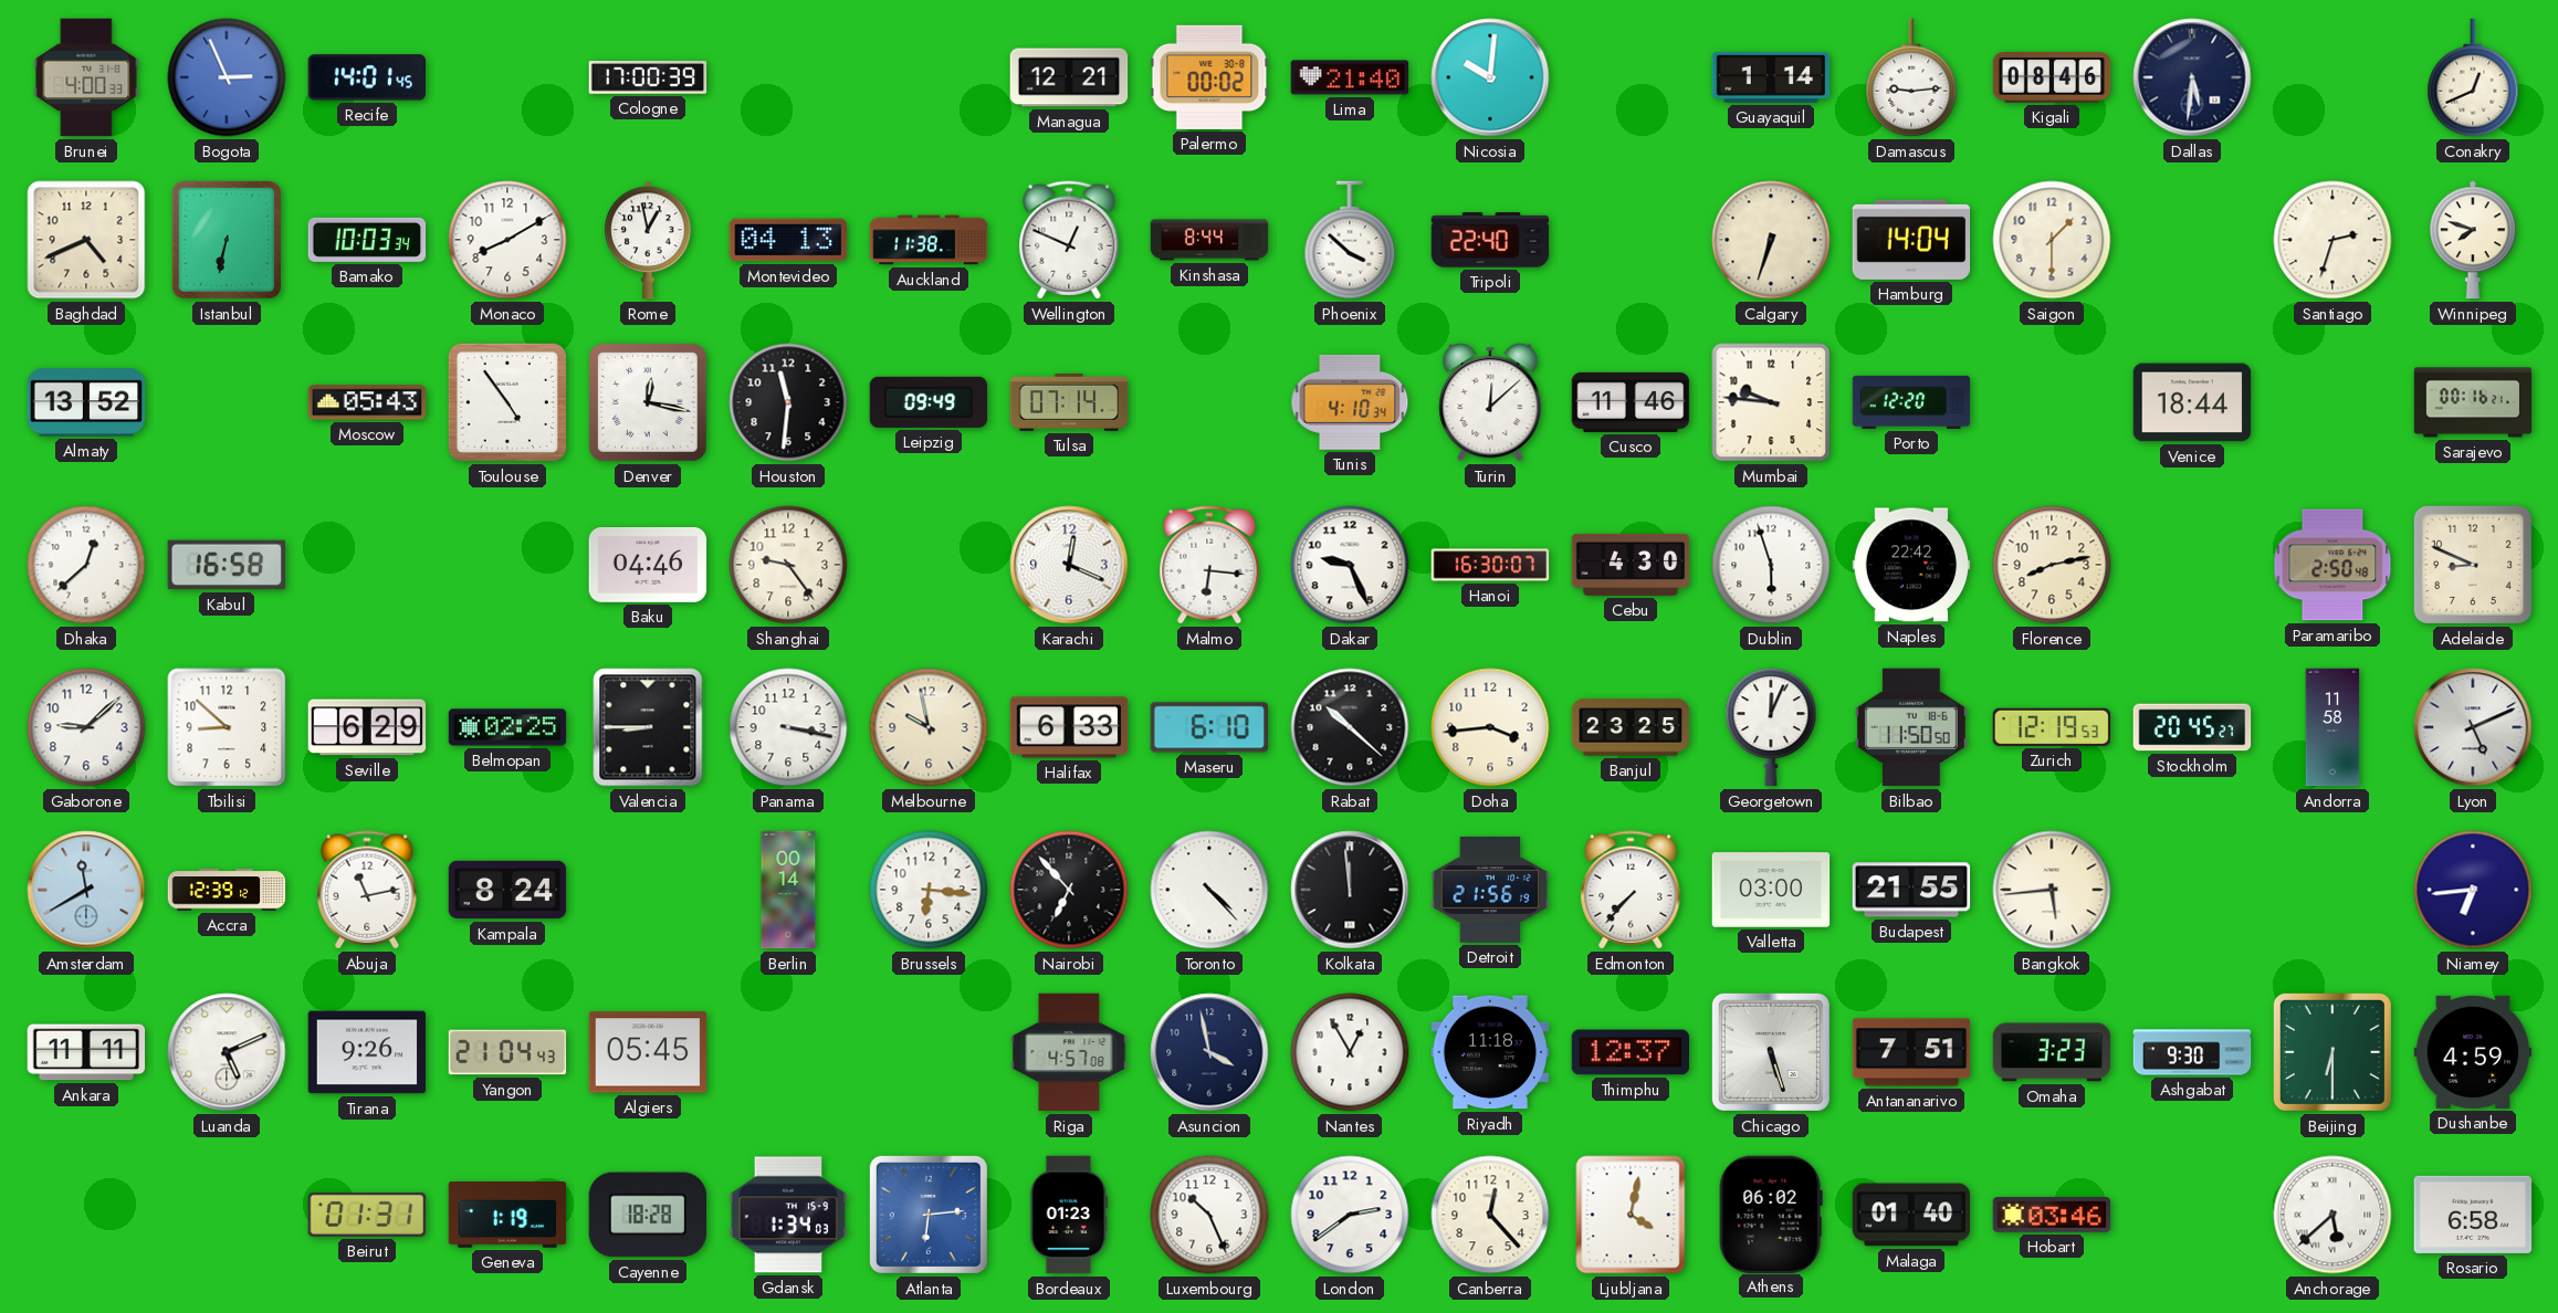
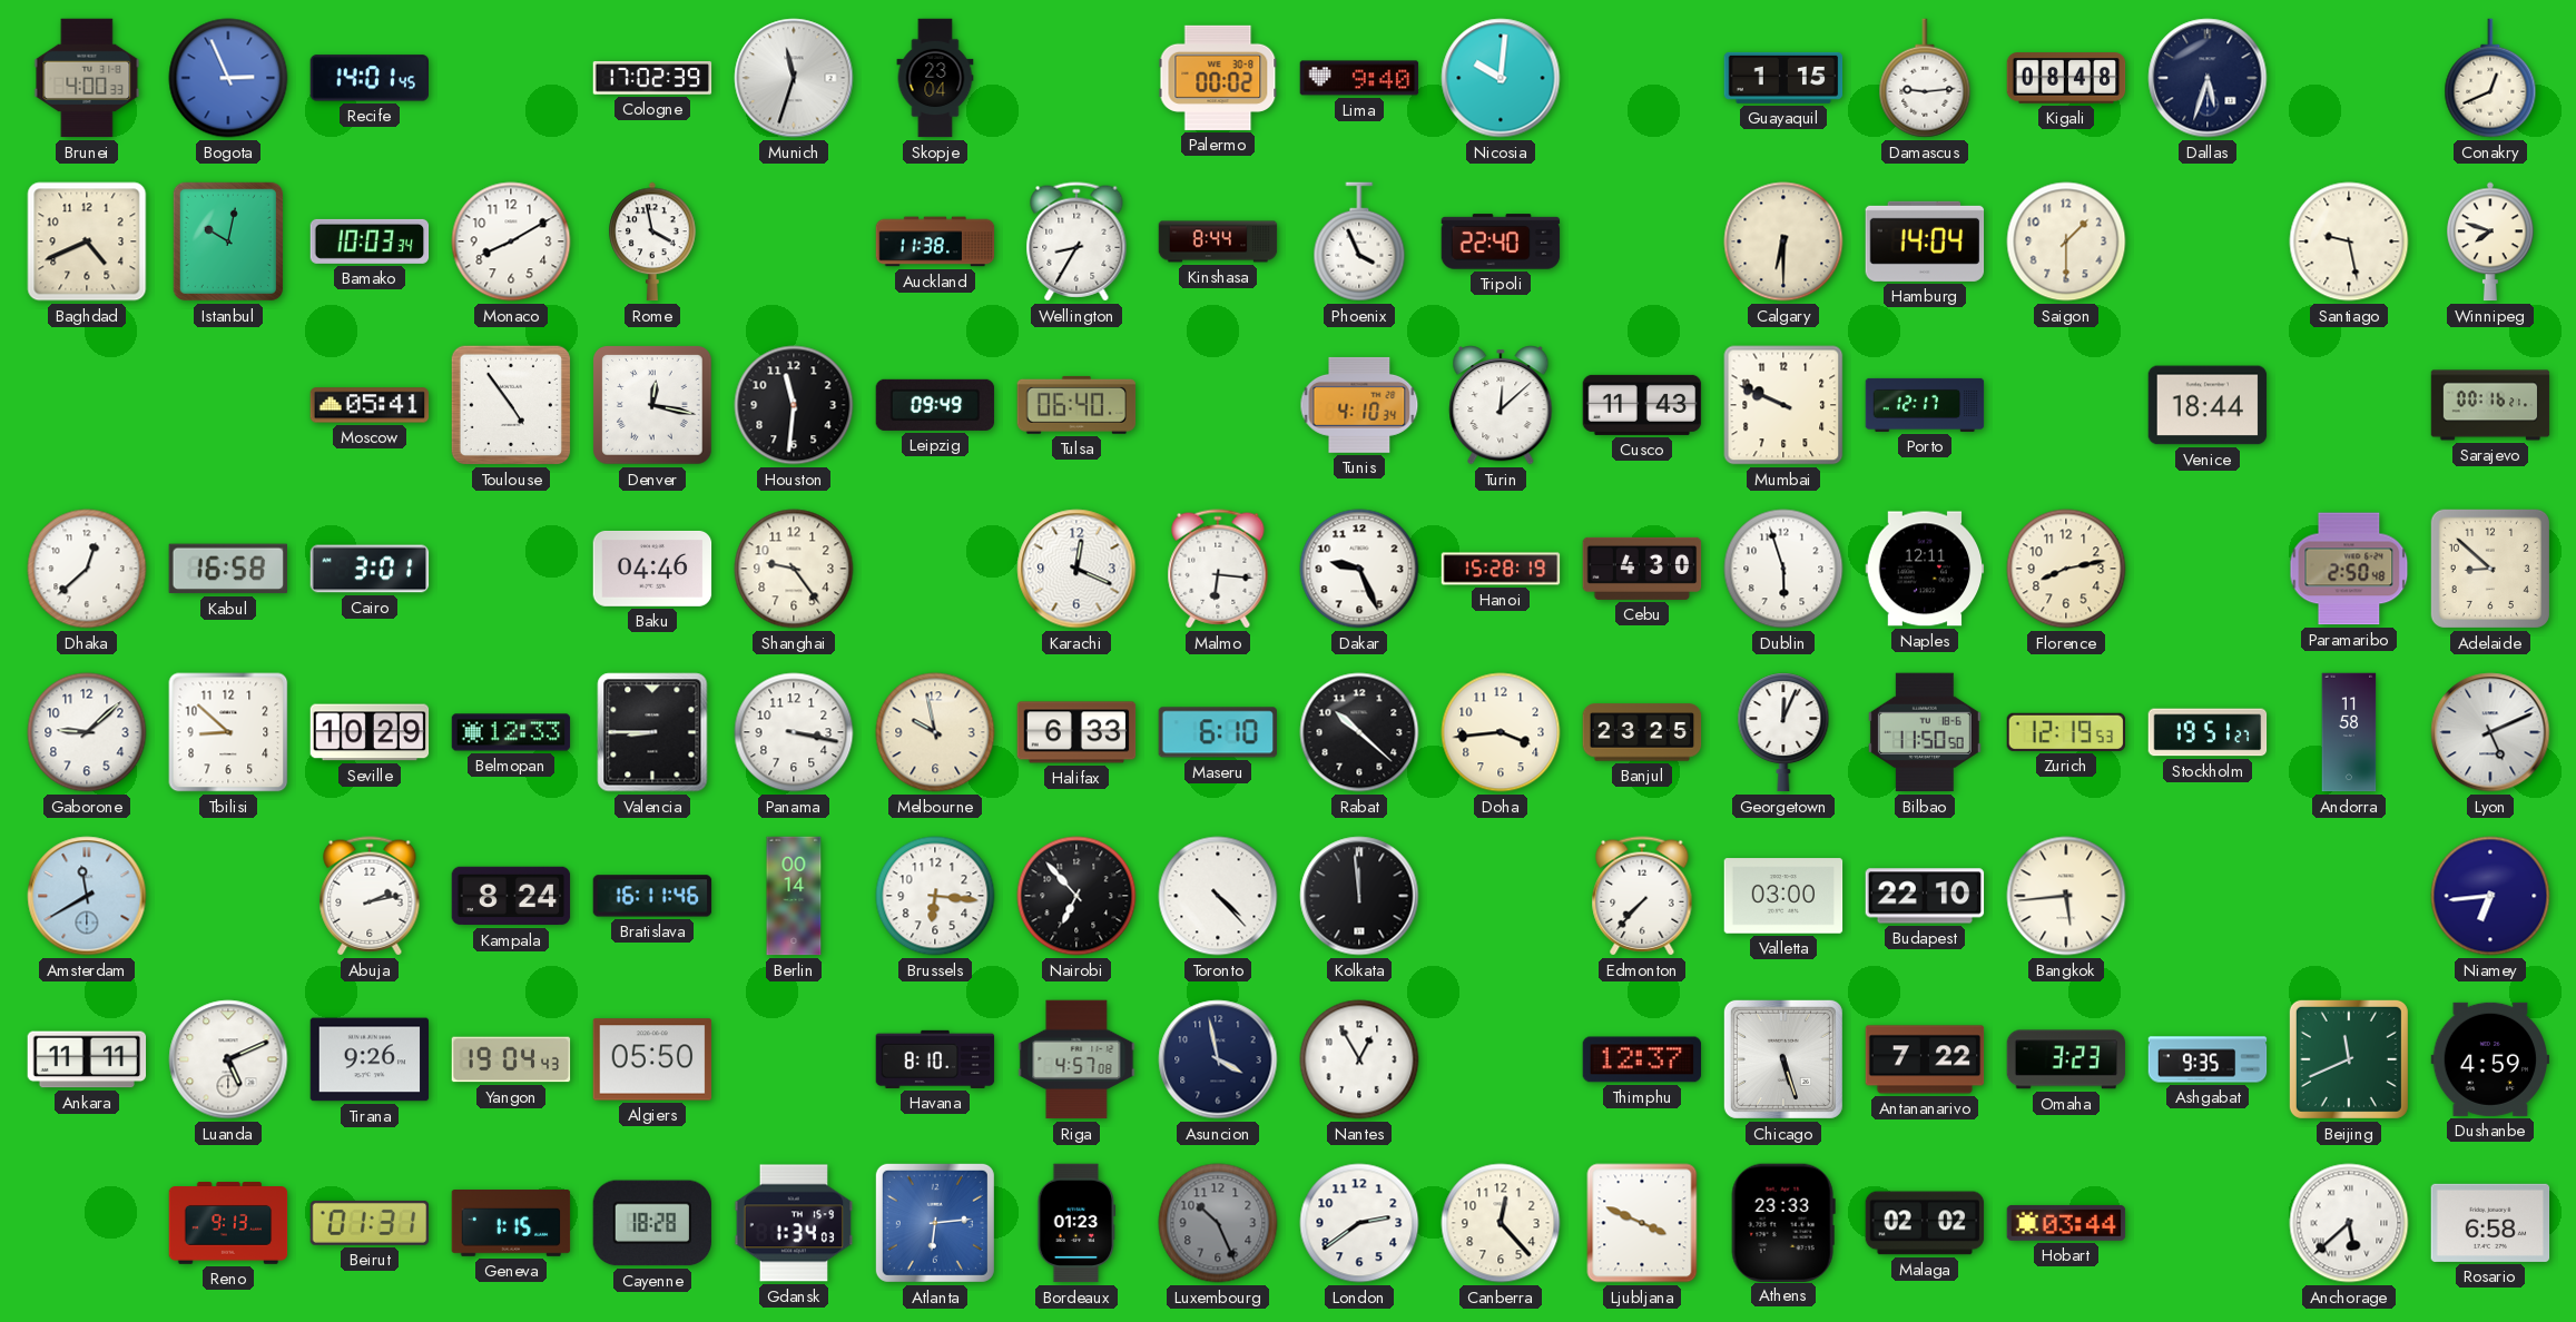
Cologne: 17:00 -> 17:02 (652, 79)
Munich: none -> 11:33 (794, 78)
Skopje: none -> 23:04 (935, 78)
Managua: 12:21 -> none (1069, 77)
Lima: 21:40 -> 9:40 (1359, 78)
Guayaquil: 1:14 -> 1:15 (1783, 78)
Kigali: 08:46 -> 08:48 (2066, 78)
Dallas: 5:31 -> 5:33 (2208, 78)
Istanbul: 6:32 -> 10:02 (228, 241)
Rome: 12:58 -> 3:58 (652, 241)
Montevideo: 04:13 -> none (788, 240)
Wellington: 12:49 -> 8:35 (1076, 241)
Phoenix: 3:52 -> 3:56 (1359, 241)
Calgary: 6:33 -> 6:30 (1783, 241)
Santiago: 2:33 -> 9:28 (2349, 241)
Almaty: 13:52 -> none (86, 402)
Moscow: 05:43 -> 05:41 (370, 405)
Tulsa: 07:14 -> 06:40 (1076, 405)
Cusco: 11:46 -> 11:43 (1642, 405)
Mumbai: 9:46 -> 9:49 (1783, 405)
Porto: 12:20 -> 12:17 (1925, 405)
Cairo: none -> 3:01 (370, 569)
Hanoi: 16:30 -> 15:28 (1501, 569)
Naples: 22:42 -> 12:11 (1925, 569)
Adelaide: 8:49 -> 8:52 (2490, 569)
Seville: 6:29 -> 10:29 (370, 732)
Belmopan: 02:25 -> 12:33 (511, 732)
Stockholm: 20:45 -> 19:51 (2208, 732)
Accra: 12:39 -> none (227, 890)
Abuja: 11:13 -> 2:13 (370, 896)
Bratislava: none -> 16:11 (652, 896)
Detroit: 21:56 -> none (1490, 890)
Budapest: 21:55 -> 22:10 (1925, 896)
Yangon: 21:04 -> 19:04 (511, 1059)
Algiers: 05:45 -> 05:50 (652, 1059)
Havana: none -> 8:10 (935, 1059)
Riyadh: 11:18 -> none (1490, 1052)
Antananarivo: 7:51 -> 7:22 (1925, 1059)
Ashgabat: 9:30 -> 9:35 (2208, 1059)
Beijing: 6:30 -> 11:41 (2349, 1059)
Reno: none -> 9:13 (228, 1223)
Geneva: 1:19 -> 1:15 (511, 1224)
Luxembourg dial: white -> grey (1218, 1223)
Ljubljana: 4:02 -> 3:49 (1642, 1223)
Athens: 06:02 -> 23:33 (1783, 1222)
Malaga: 01:40 -> 02:02 (1925, 1223)
Hobart: 03:46 -> 03:44 (2066, 1223)
